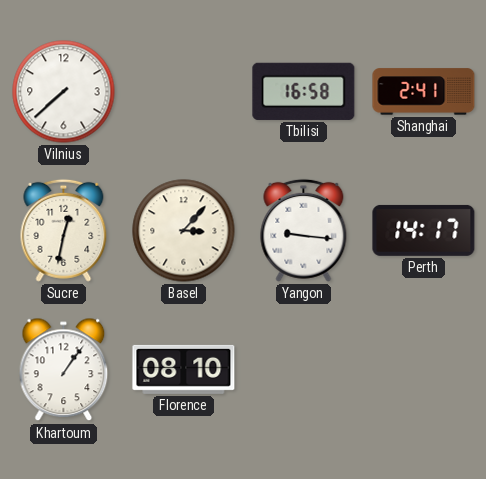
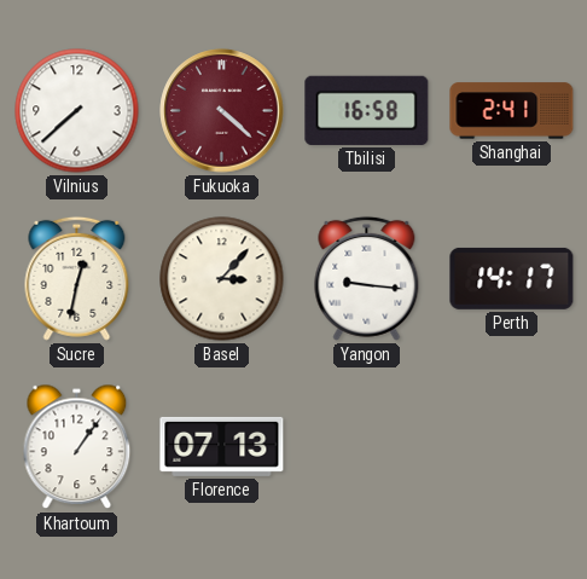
Fukuoka: none -> 4:22 (222, 111)
Florence: 08:10 -> 07:13 (222, 446)
